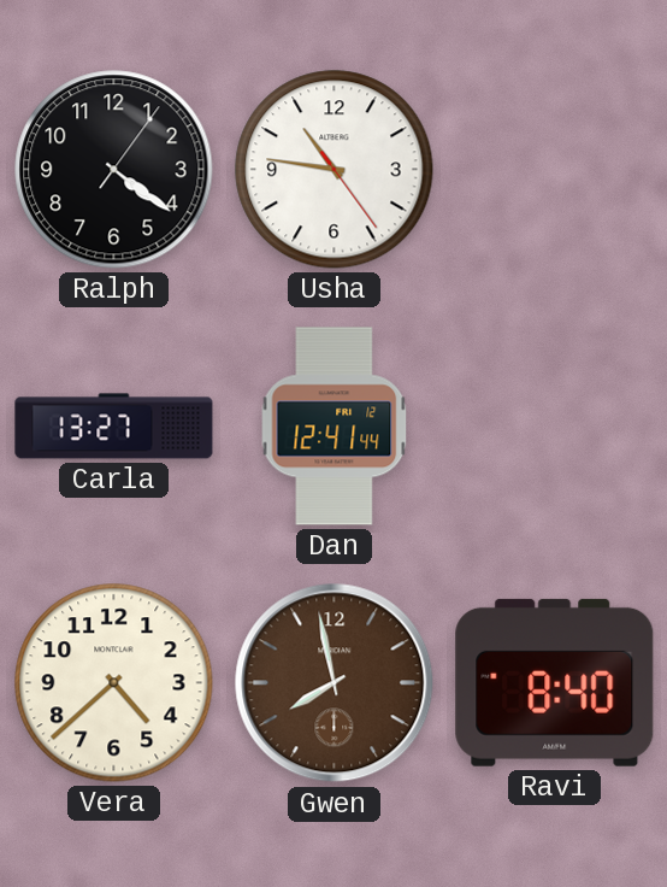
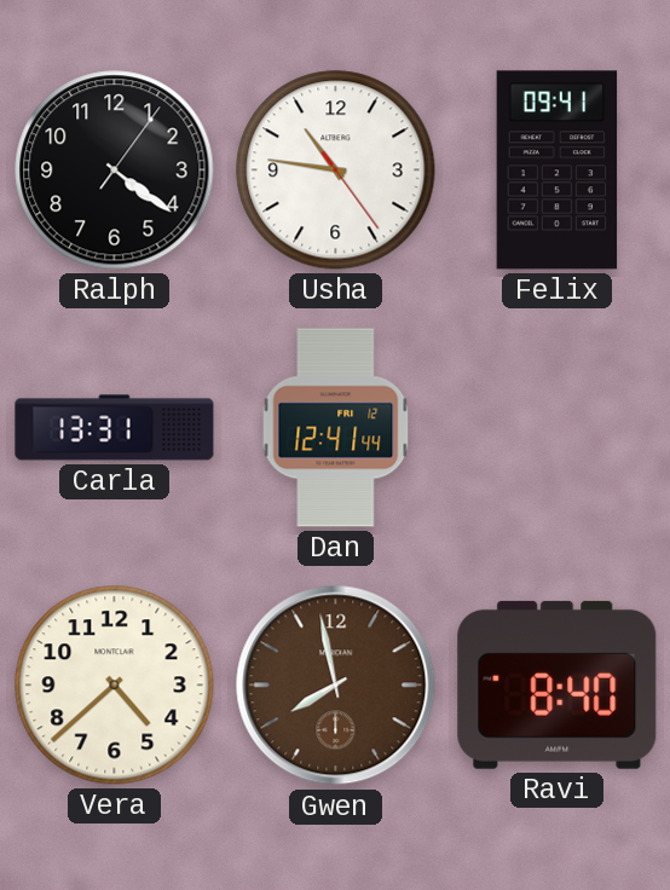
Felix: none -> 09:41 (558, 171)
Carla: 13:27 -> 13:31 (115, 428)
